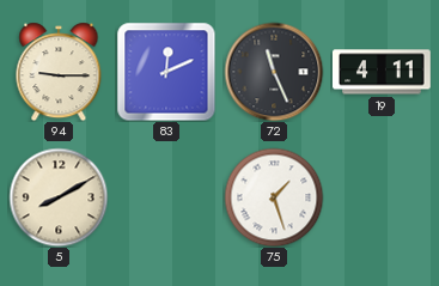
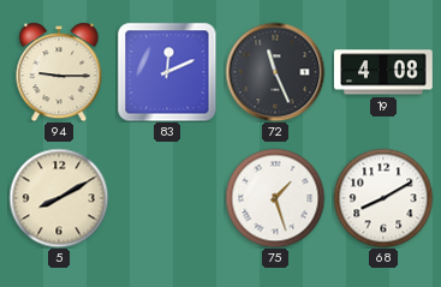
19: 4:11 -> 4:08 (385, 72)
68: none -> 8:10 (383, 198)
